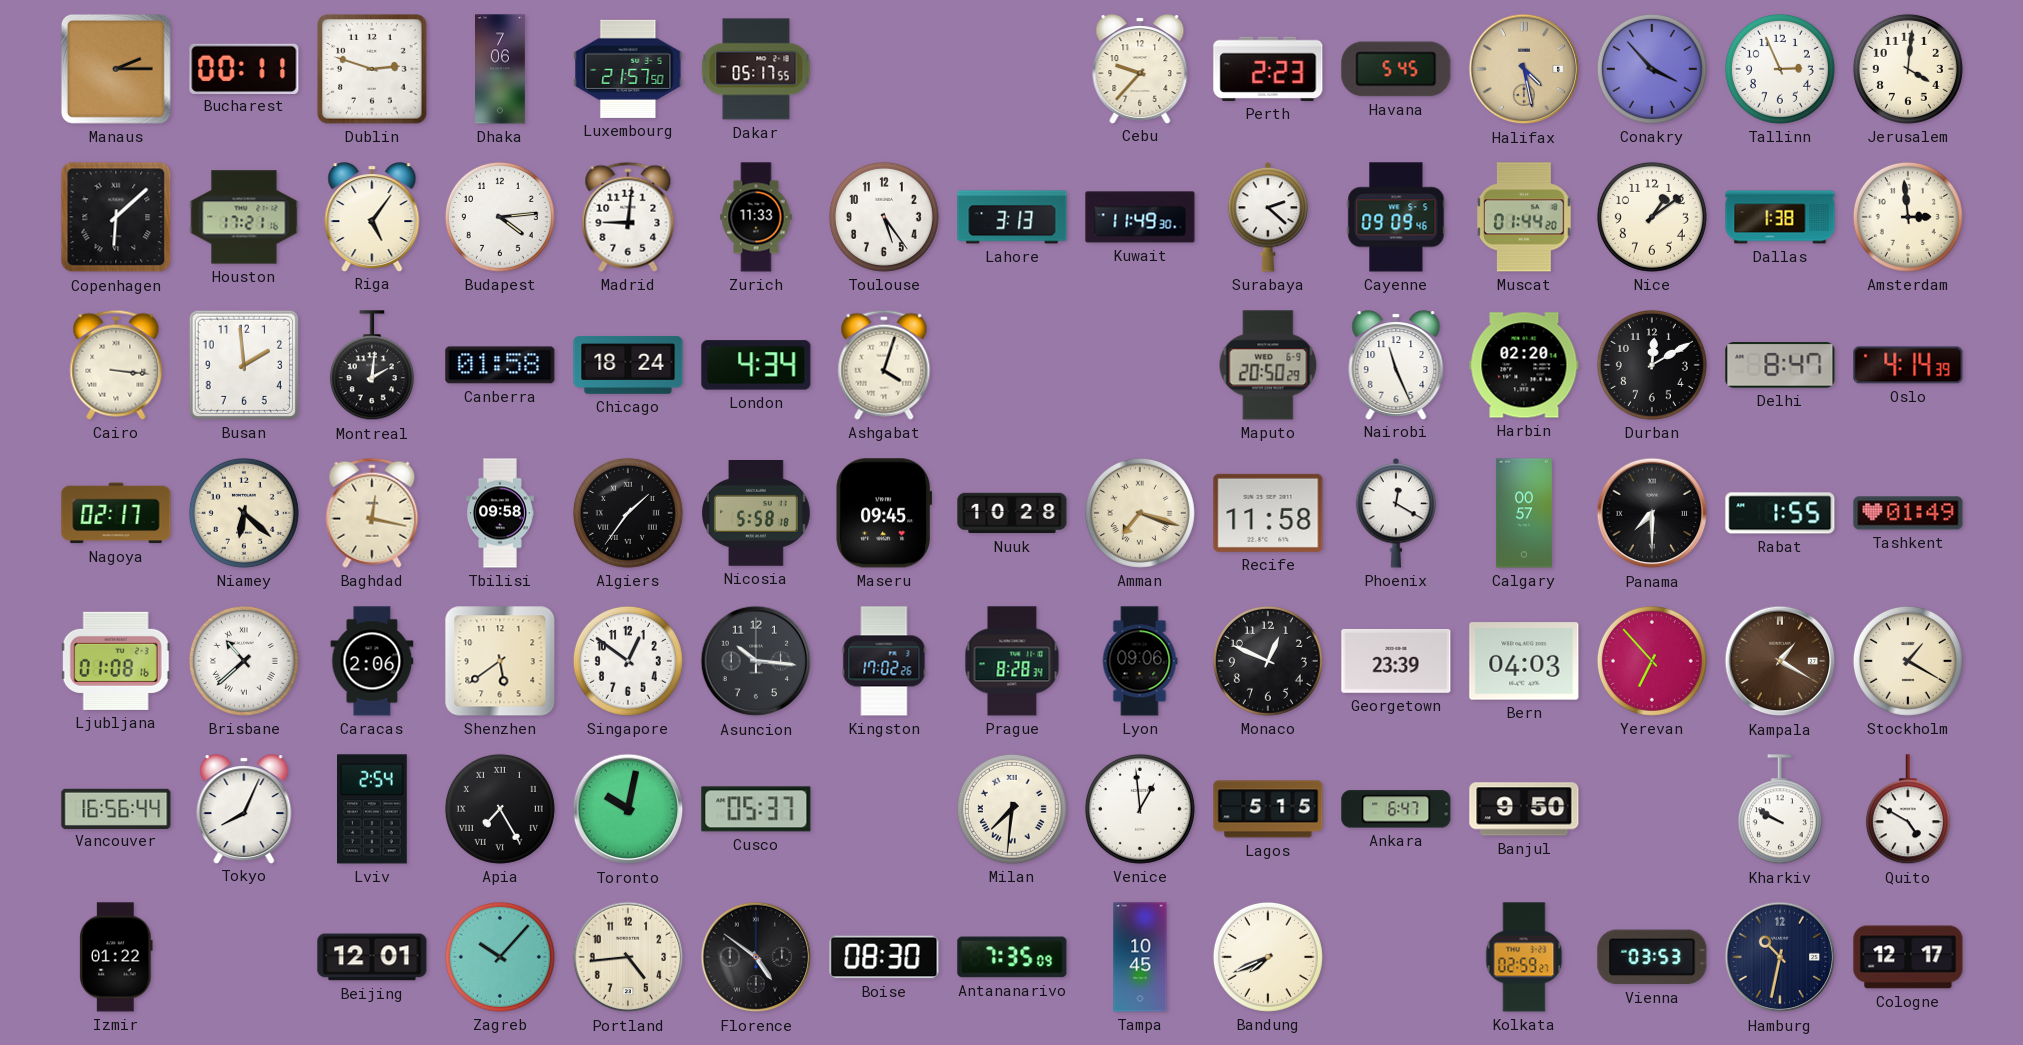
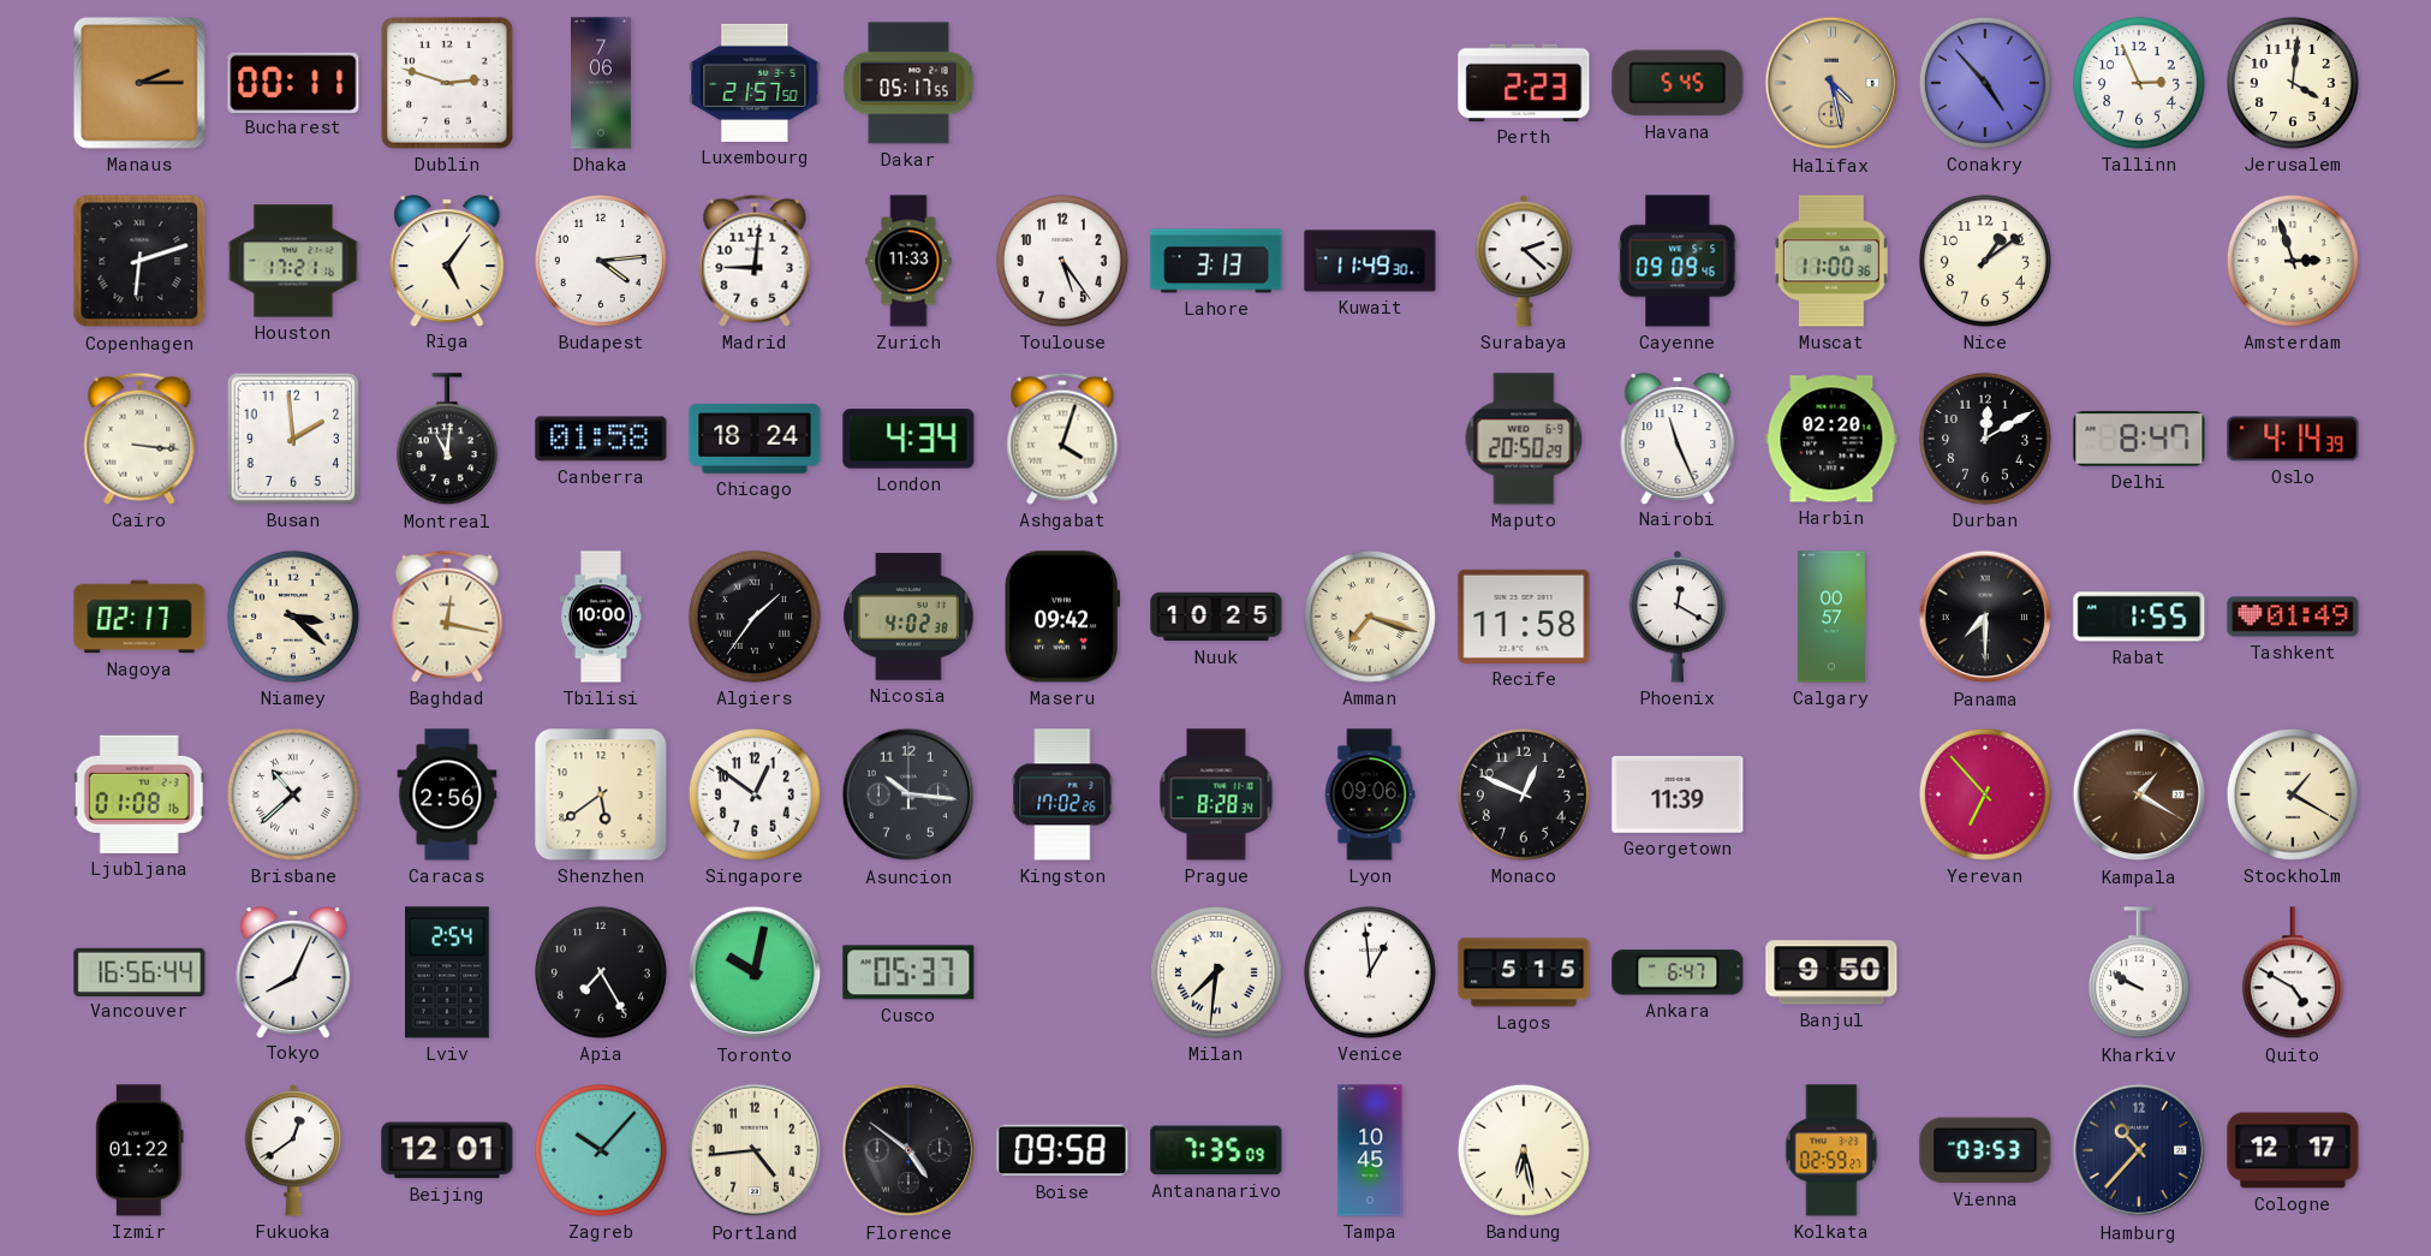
Cebu: 9:37 -> none (1140, 69)
Conakry: 3:53 -> 4:53 (1985, 83)
Copenhagen: 6:08 -> 6:12 (139, 261)
Muscat: 01:44 -> 11:00 (1831, 261)
Dallas: 1:38 -> none (1780, 217)
Amsterdam: 2:59 -> 2:57 (2293, 261)
Montreal: 2:01 -> 11:01 (447, 440)
Niamey: 6:22 -> 3:22 (293, 617)
Tbilisi: 09:58 -> 10:00 (601, 617)
Nicosia: 5:58 -> 4:02 (910, 618)
Maseru: 09:45 -> 09:42 (1062, 617)
Nuuk: 10:28 -> 10:25 (1216, 617)
Caracas: 2:06 -> 2:56 (447, 794)
Georgetown: 23:39 -> 11:39 (1678, 794)
Bern: 04:03 -> none (1524, 661)
Apia numerals: Roman -> Arabic (601, 972)
Fukuoka: none -> 12:39 (293, 1150)
Boise: 08:30 -> 09:58 (1062, 1150)
Bandung: 7:41 -> 6:28 (1524, 1150)
Hamburg: 10:32 -> 10:37 (2139, 1150)
